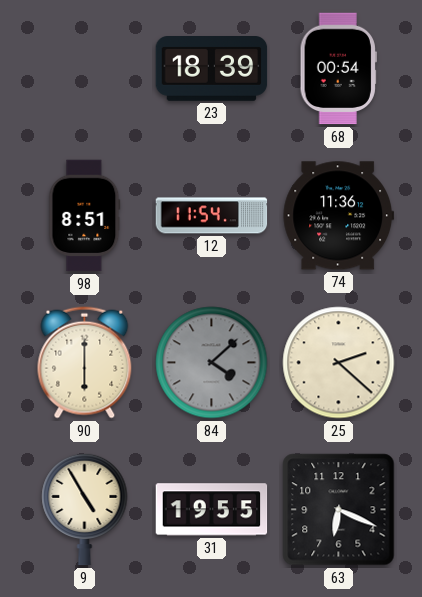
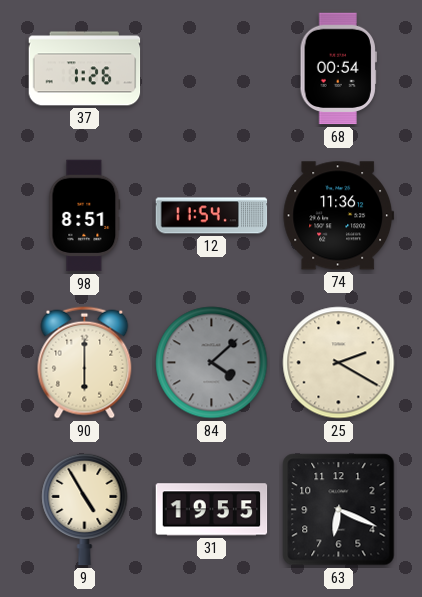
37: none -> 1:26 (85, 69)
23: 18:39 -> none (212, 69)
25: 2:22 -> 2:20 (339, 363)
